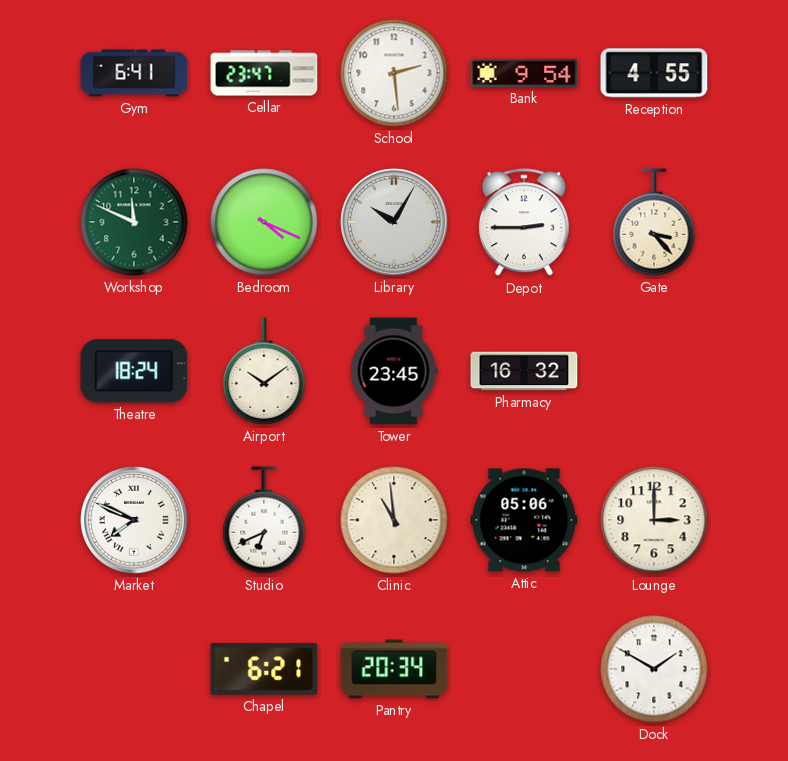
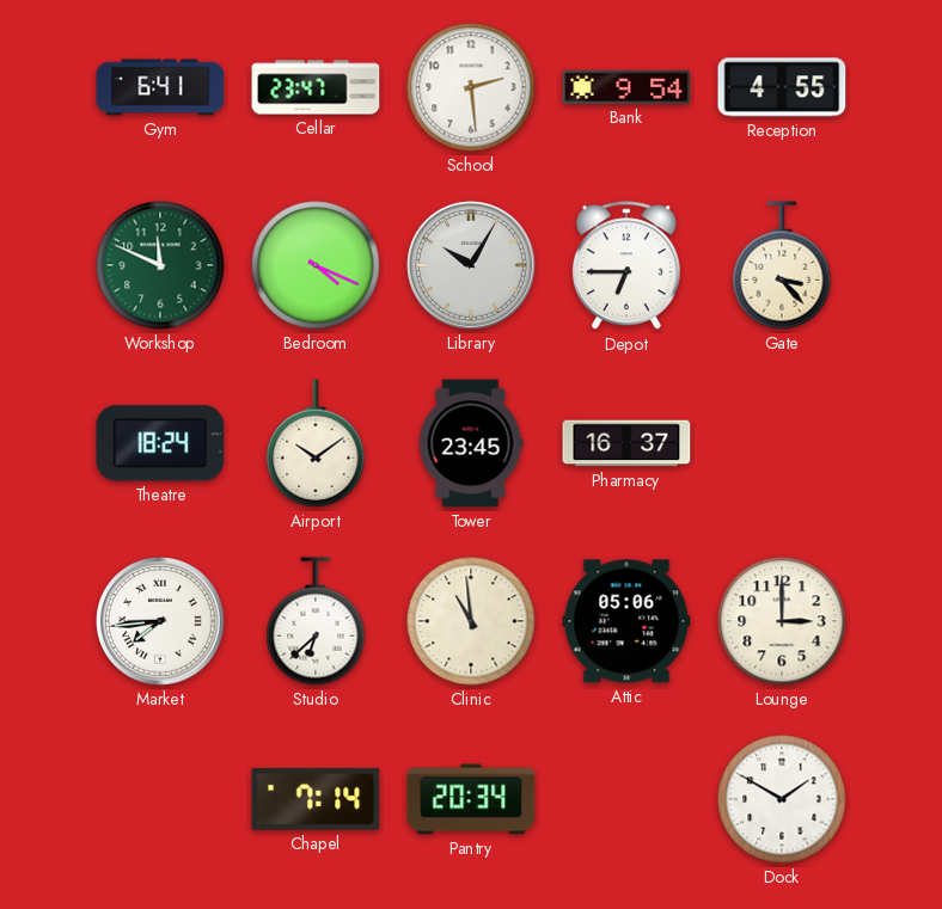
Depot: 2:45 -> 6:45 (626, 266)
Pharmacy: 16:32 -> 16:37 (626, 443)
Market: 7:49 -> 7:44 (161, 622)
Studio: 6:41 -> 6:38 (316, 621)
Chapel: 6:21 -> 7:14 (316, 799)
